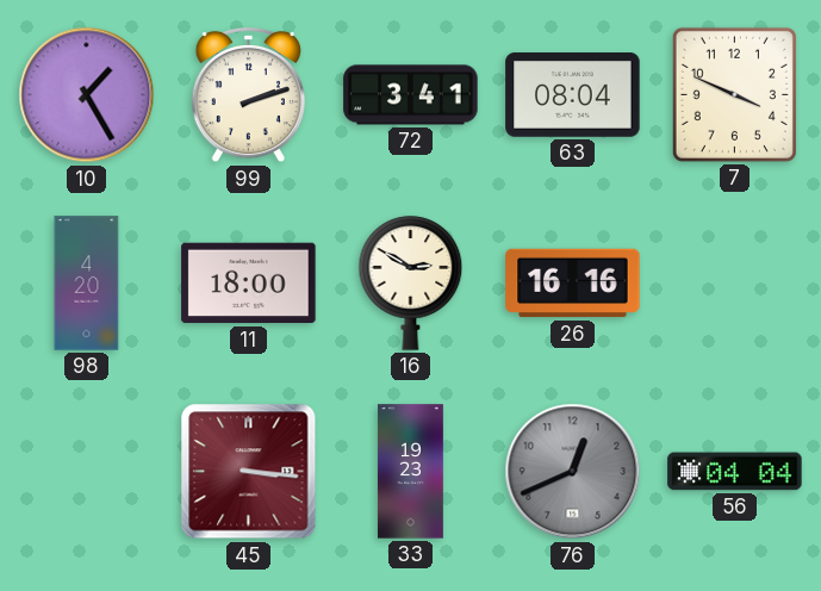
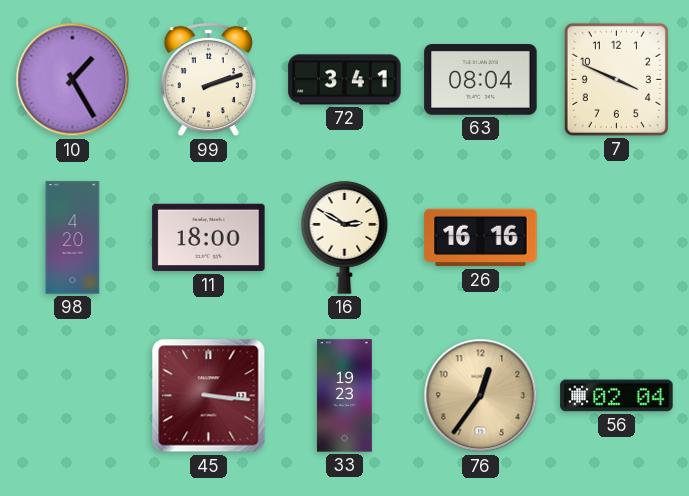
76: 12:41 -> 12:36 (481, 396)
76 dial: grey -> champagne (481, 396)
56: 04:04 -> 02:04 (617, 396)
